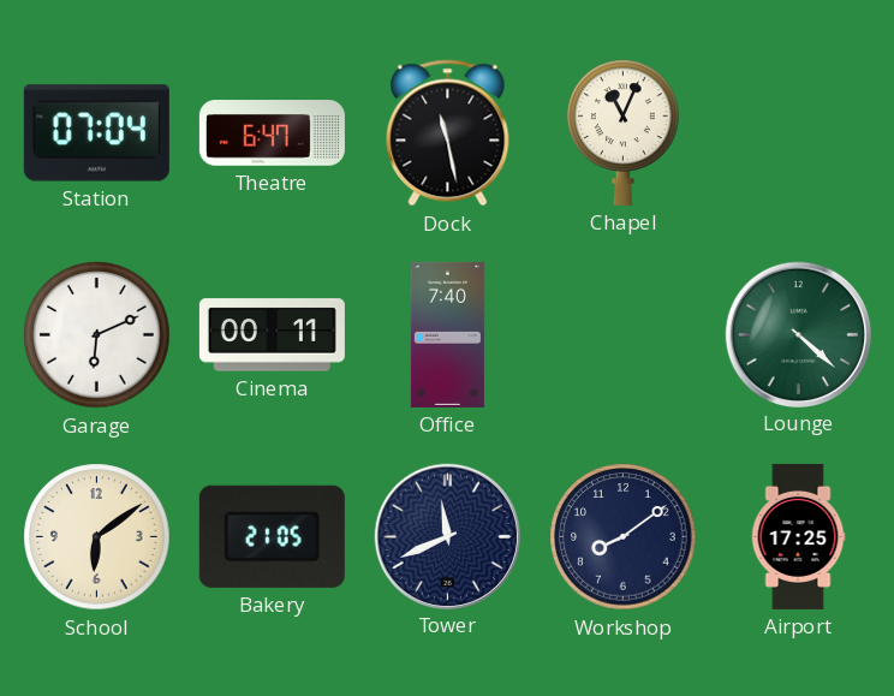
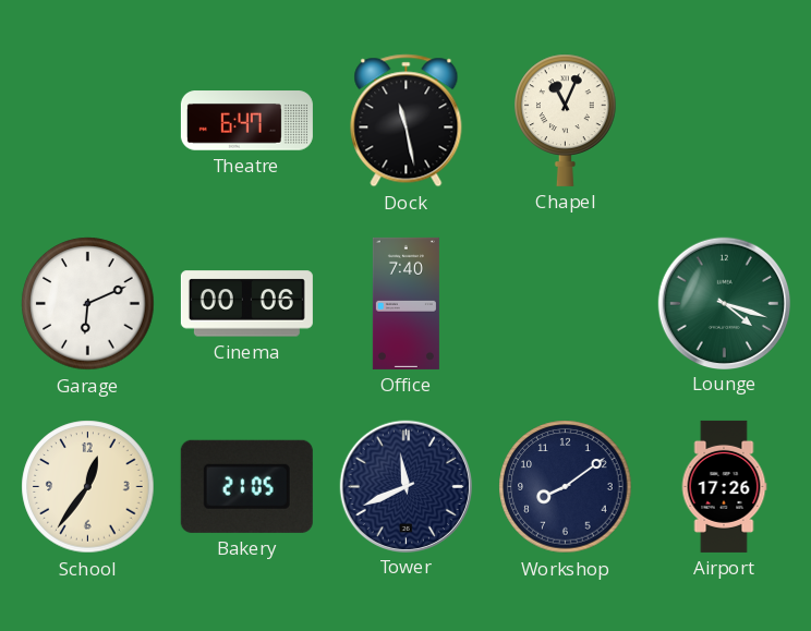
Station: 07:04 -> none (96, 133)
Cinema: 00:11 -> 00:06 (246, 304)
Lounge: 4:22 -> 4:18 (724, 303)
School: 6:09 -> 12:36 (88, 487)
Airport: 17:25 -> 17:26 (724, 486)
